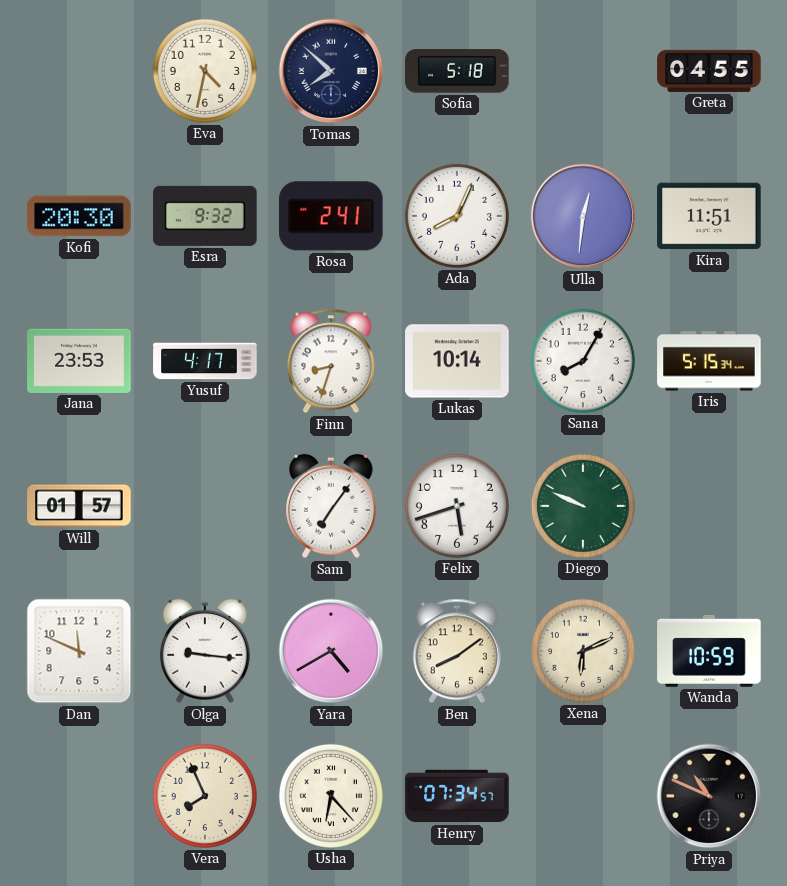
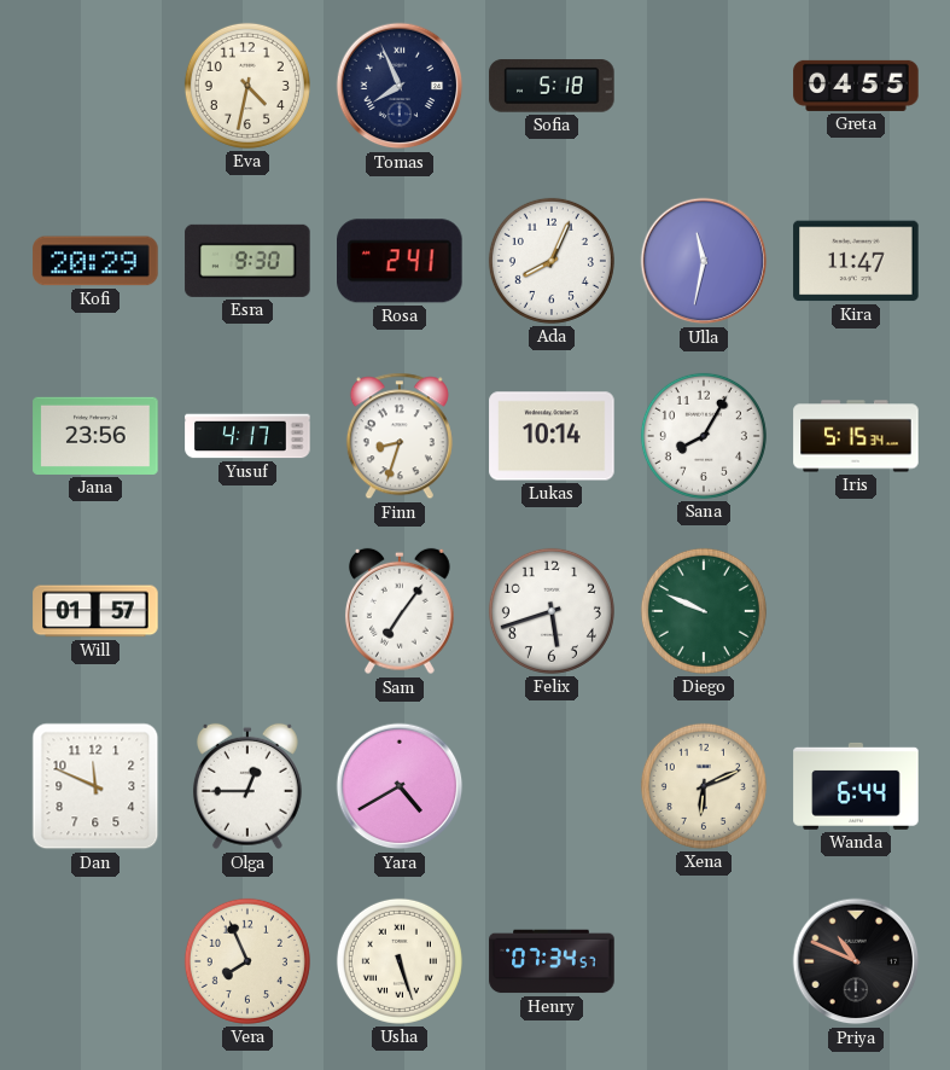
Tomas: 7:52 -> 7:56 (400, 86)
Kofi: 20:30 -> 20:29 (95, 261)
Esra: 9:32 -> 9:30 (247, 261)
Ulla: 12:31 -> 11:32 (704, 261)
Kira: 11:51 -> 11:47 (856, 261)
Jana: 23:53 -> 23:56 (95, 436)
Olga: 9:16 -> 12:45 (247, 786)
Ben: 8:09 -> none (457, 651)
Wanda: 10:59 -> 6:44 (856, 786)
Usha: 6:23 -> 5:27 (400, 961)
